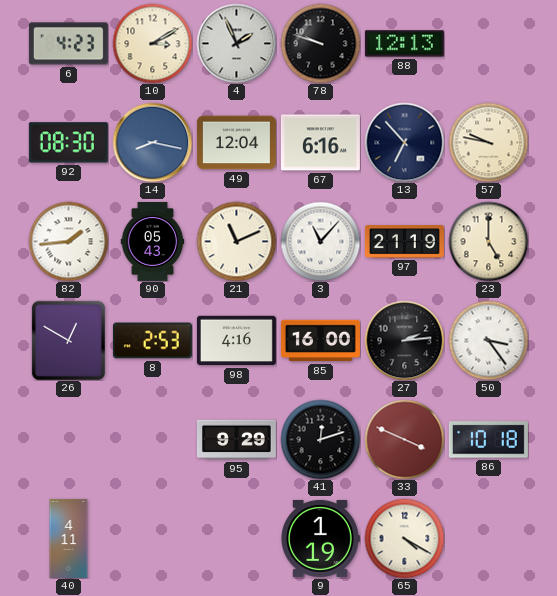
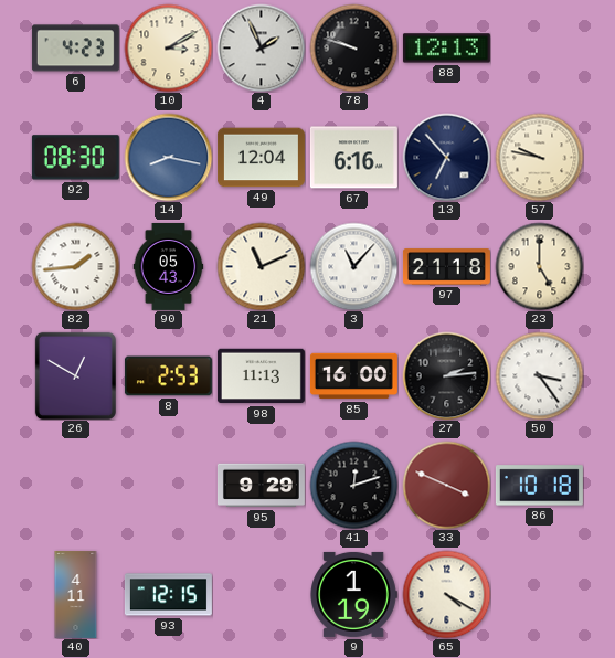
97: 21:19 -> 21:18 (446, 267)
98: 4:16 -> 11:13 (261, 376)
93: none -> 12:15 (168, 595)
